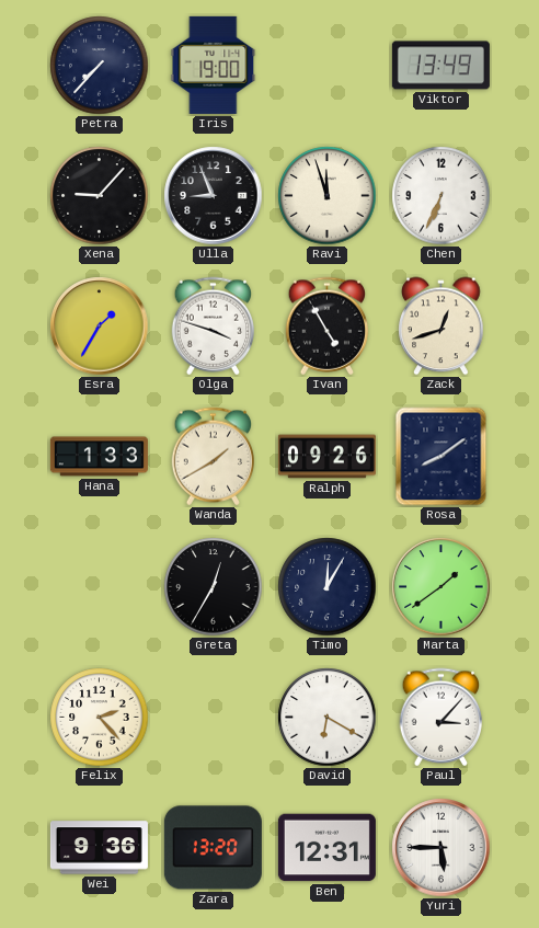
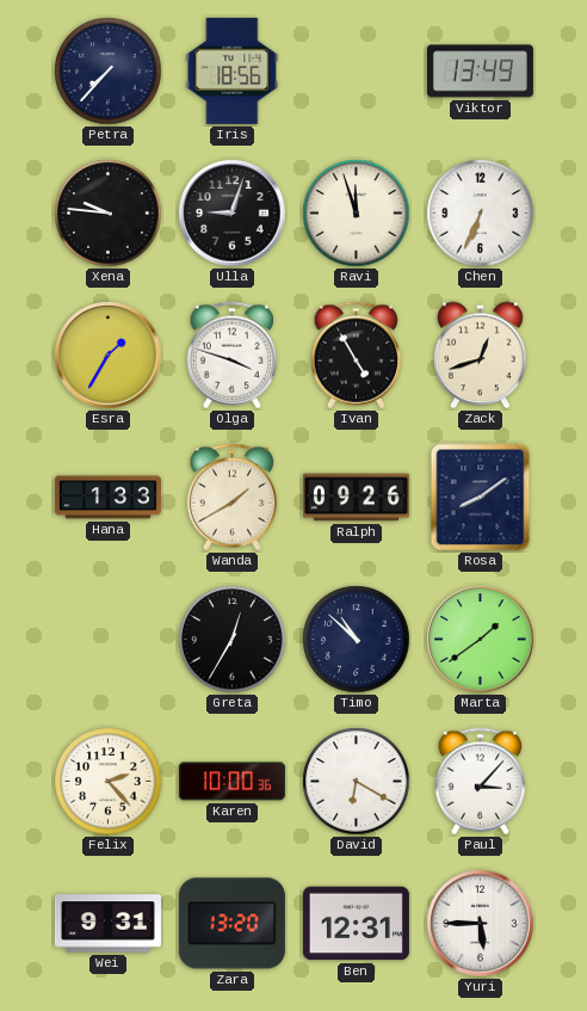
Iris: 19:00 -> 18:56 (233, 70)
Xena: 9:07 -> 9:46 (109, 214)
Ulla: 8:56 -> 9:03 (233, 214)
Timo: 12:05 -> 10:52 (357, 640)
Karen: none -> 10:00 (231, 782)
Wei: 9:36 -> 9:31 (107, 924)
